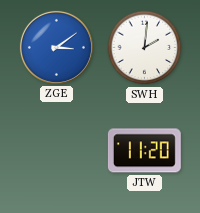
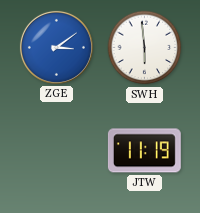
SWH: 2:01 -> 5:59 (145, 48)
JTW: 11:20 -> 11:19 (144, 151)
